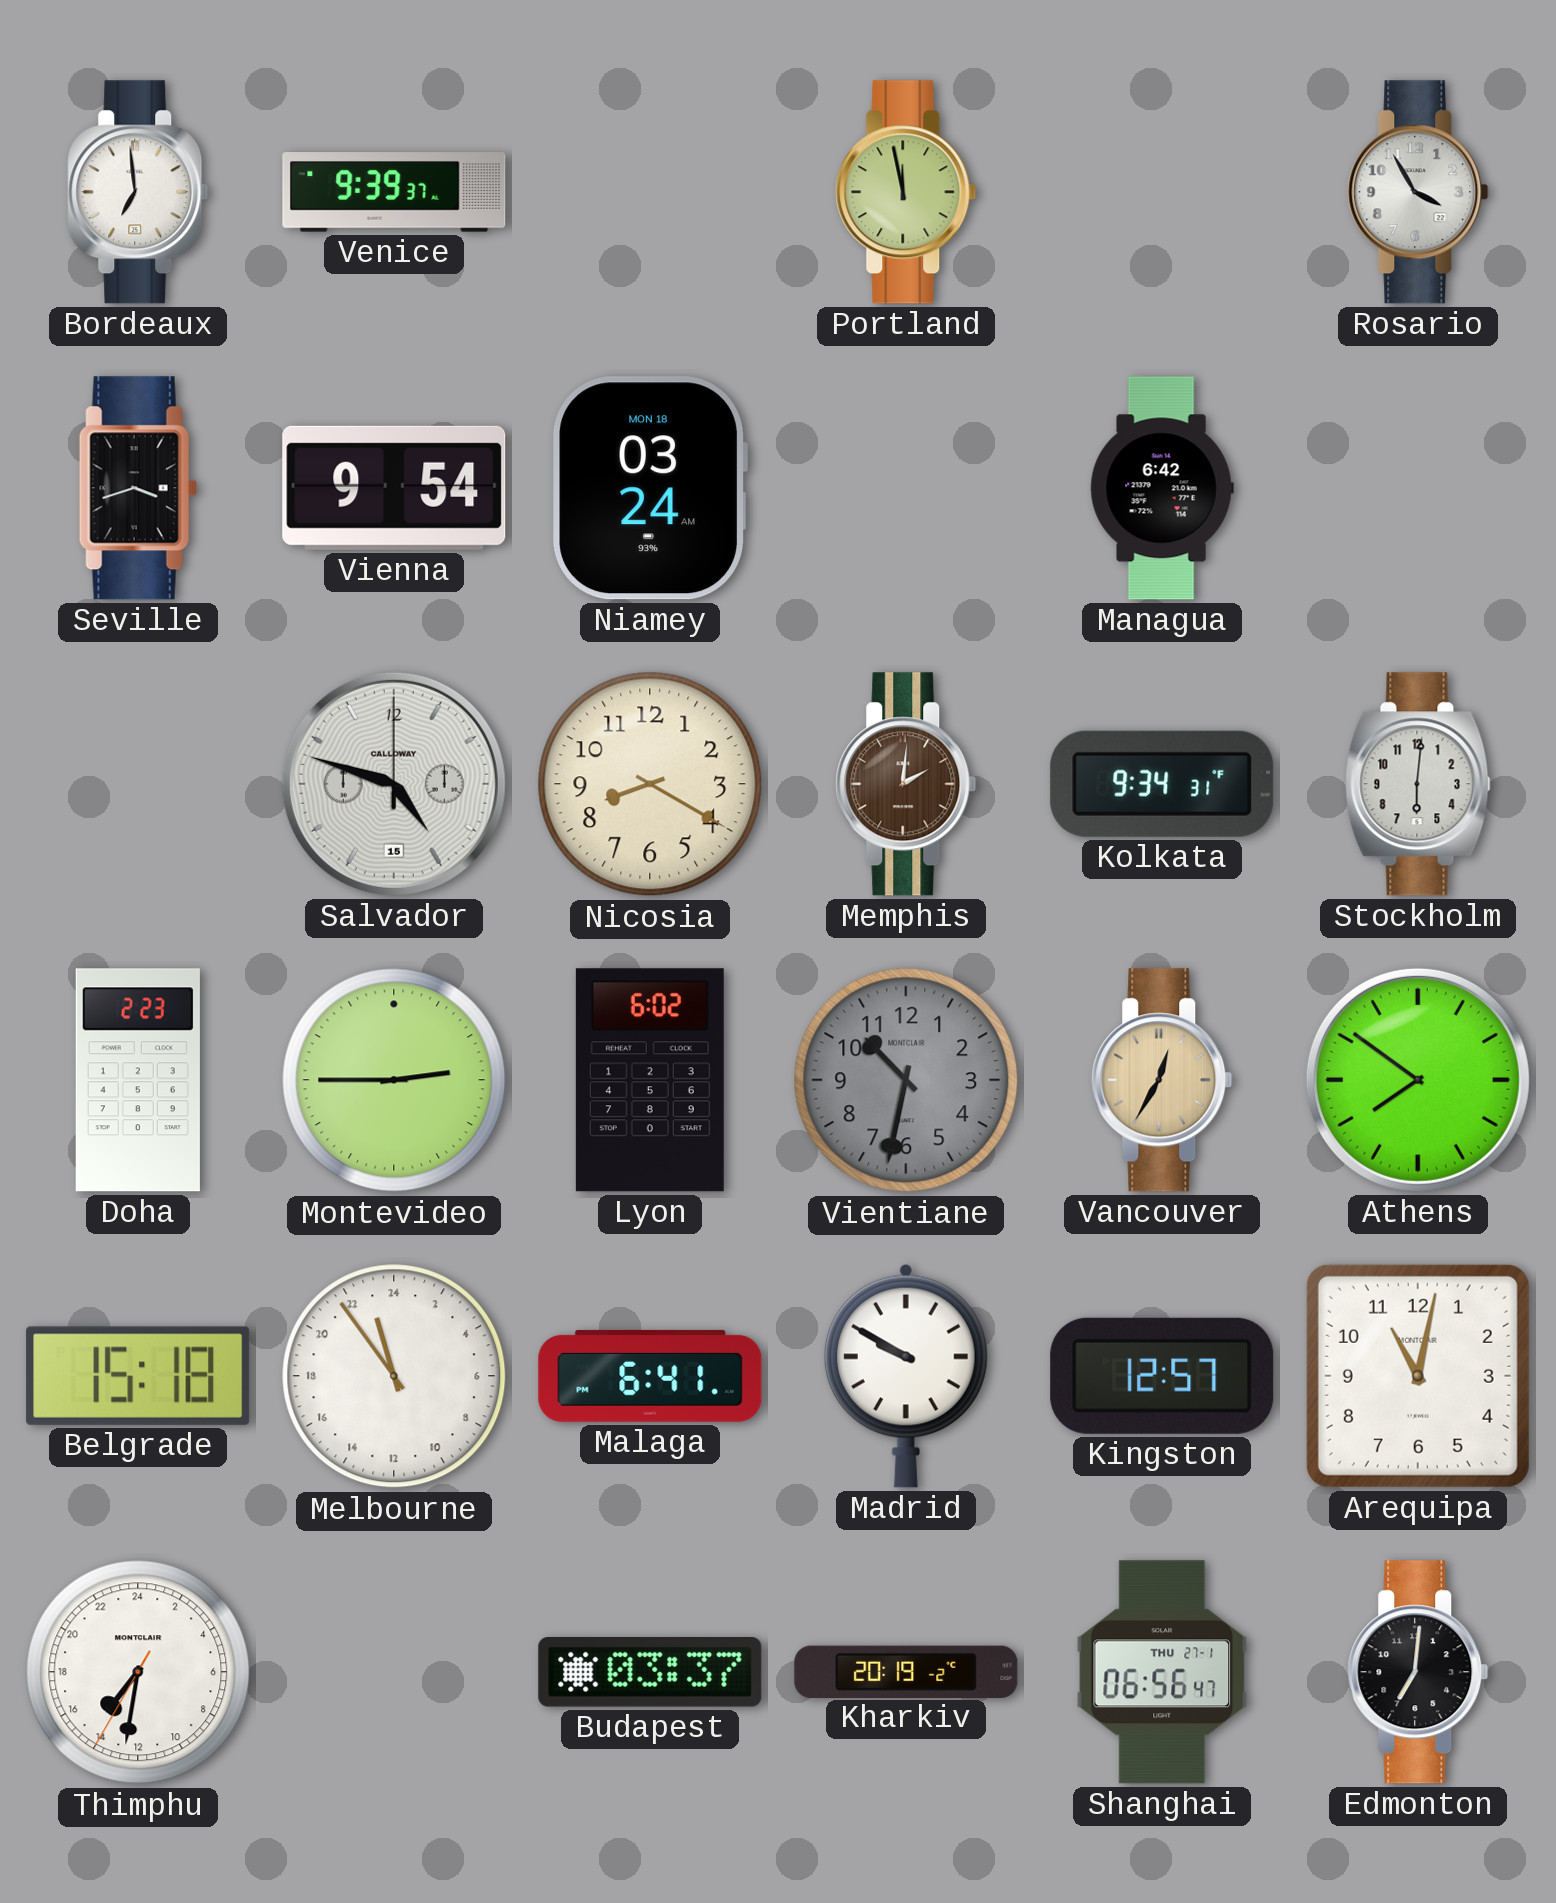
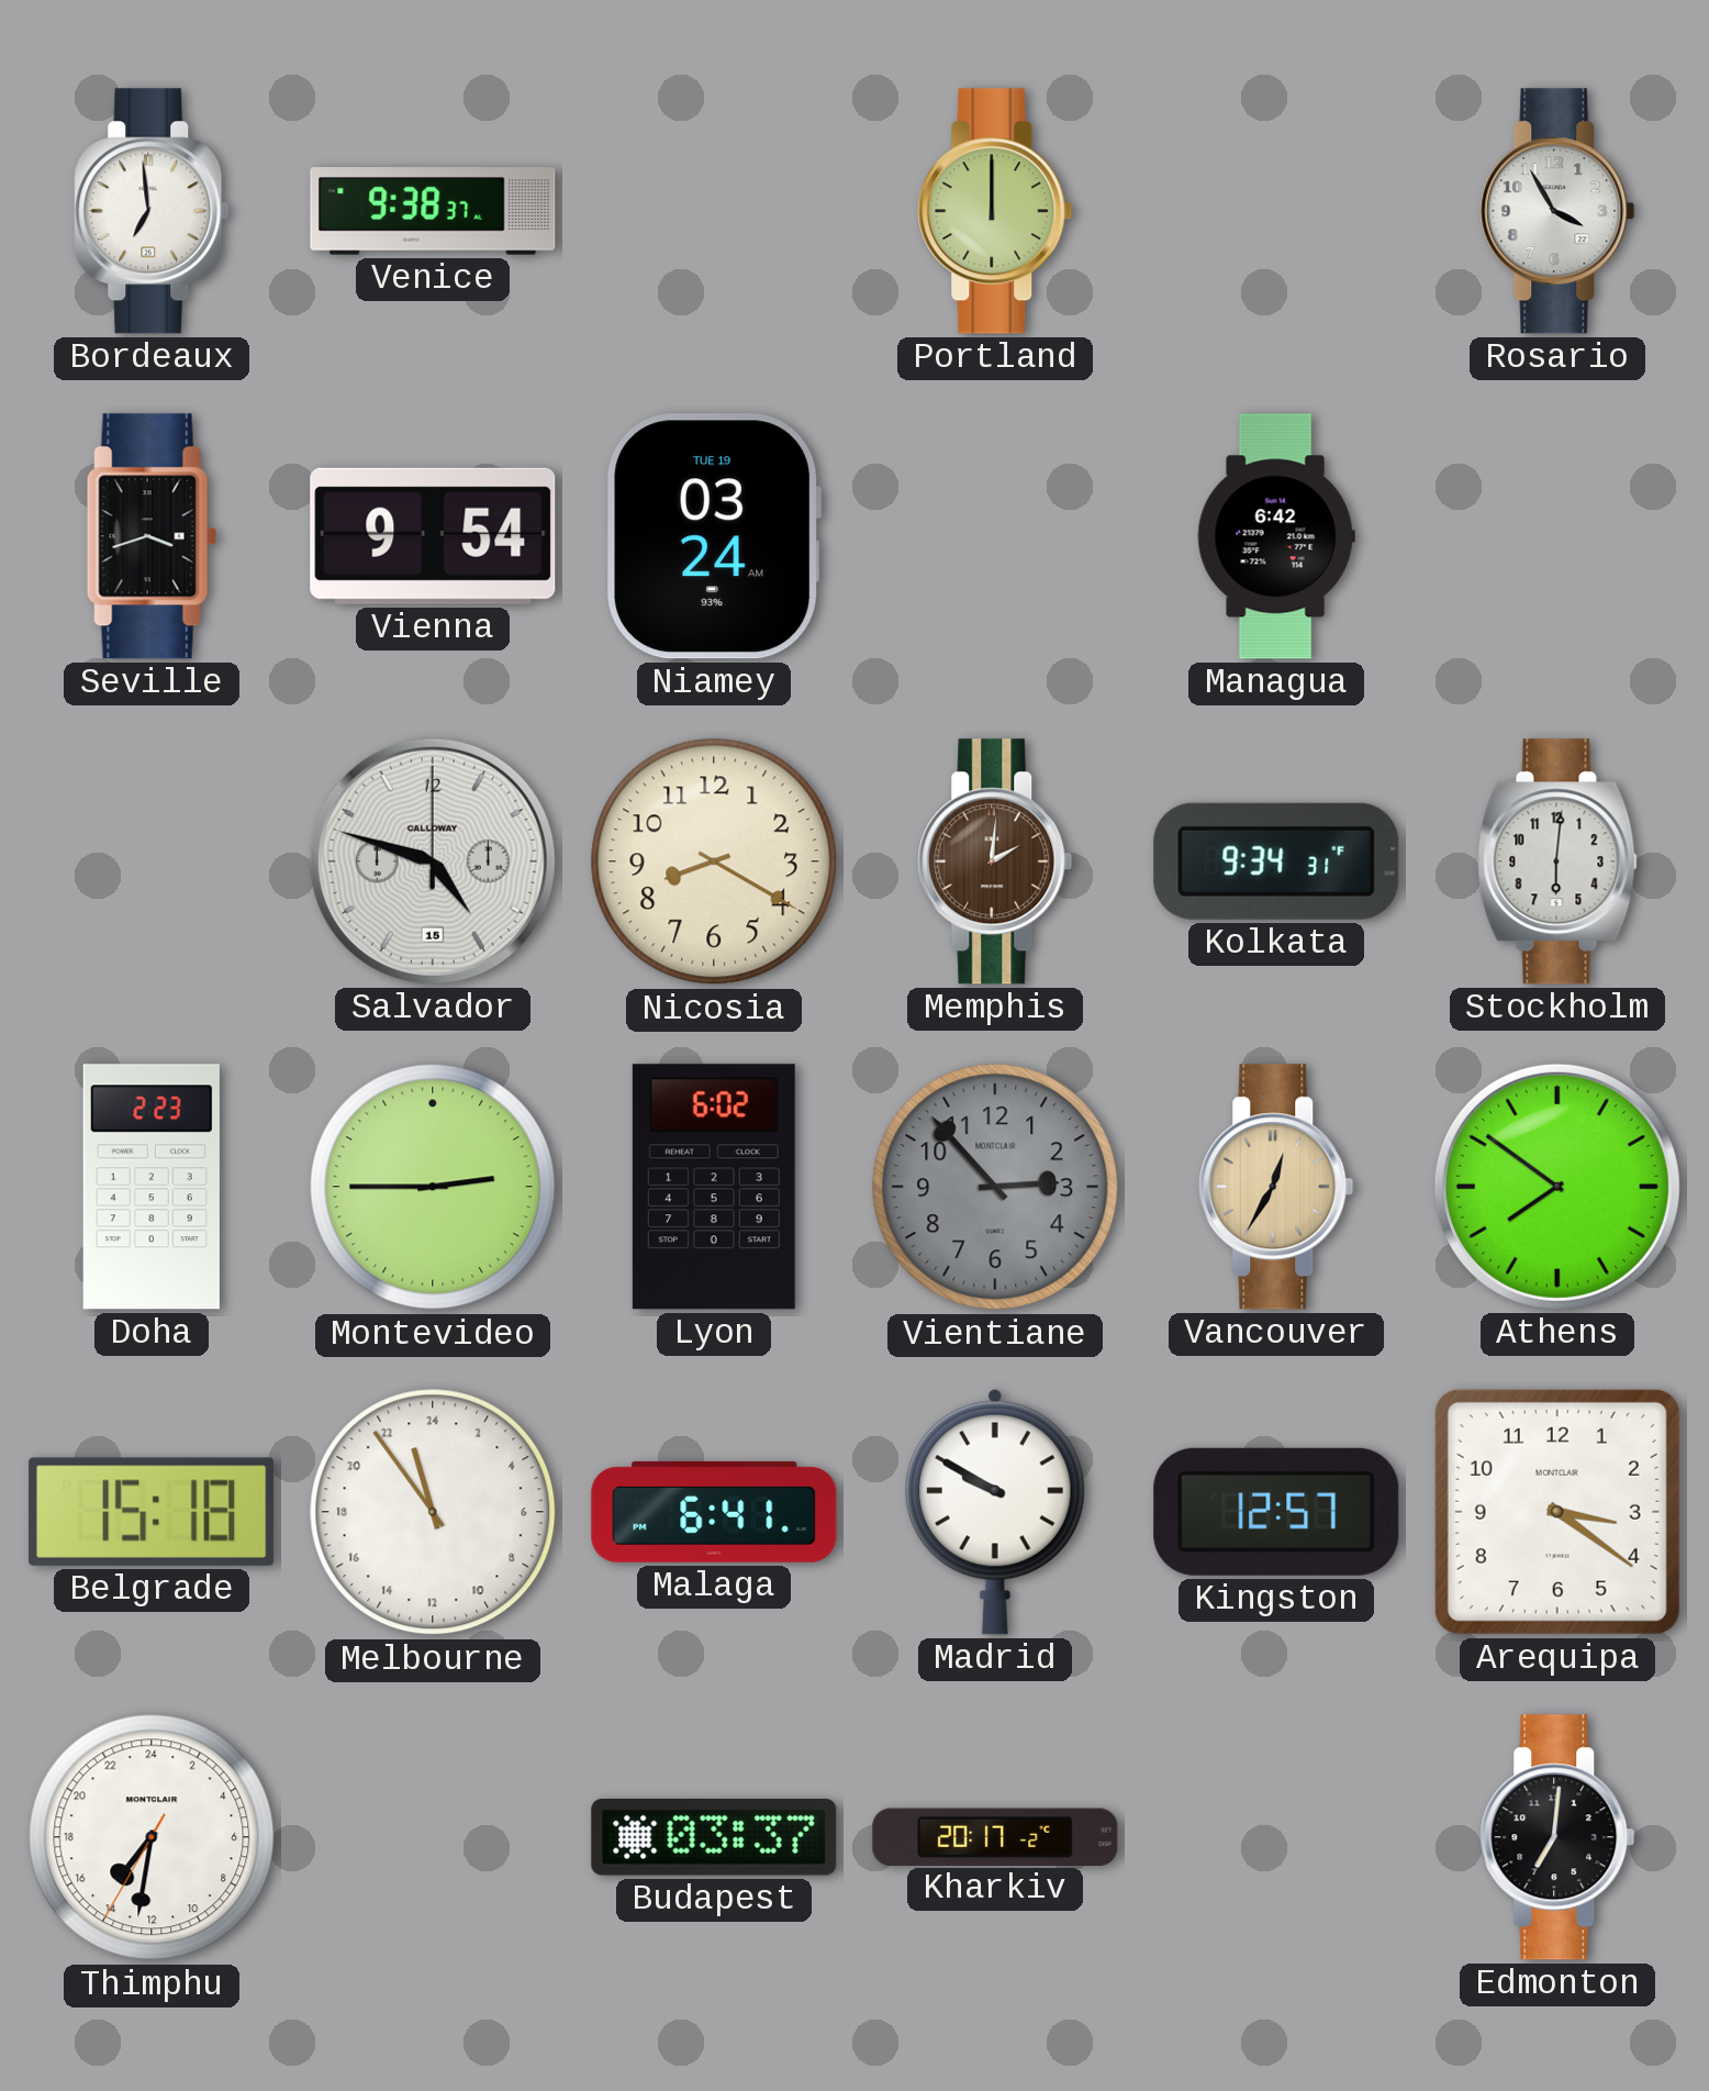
Venice: 9:39 -> 9:38 (433, 211)
Portland: 11:58 -> 12:00 (995, 211)
Niamey date: MON 18 -> TUE 19 (713, 536)
Vientiane: 10:32 -> 2:53 (995, 1187)
Arequipa: 11:02 -> 3:21 (1557, 1512)
Kharkiv: 20:19 -> 20:17 (995, 1836)
Shanghai: 06:56 -> none (1162, 1672)
